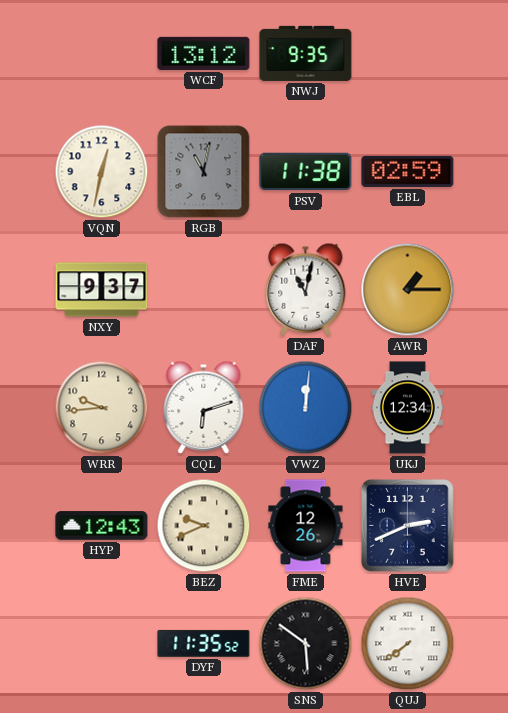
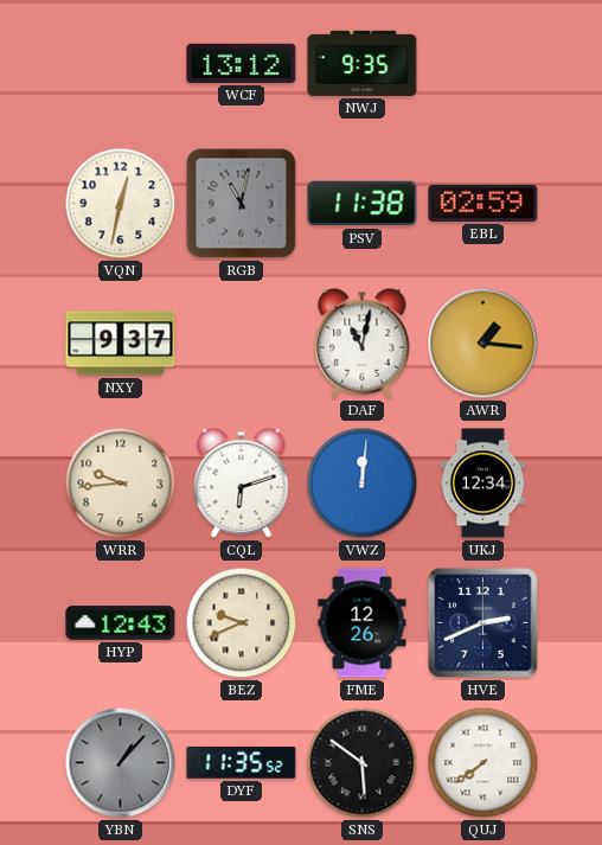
AWR: 1:15 -> 1:16 (483, 344)
YBN: none -> 1:07 (121, 763)
